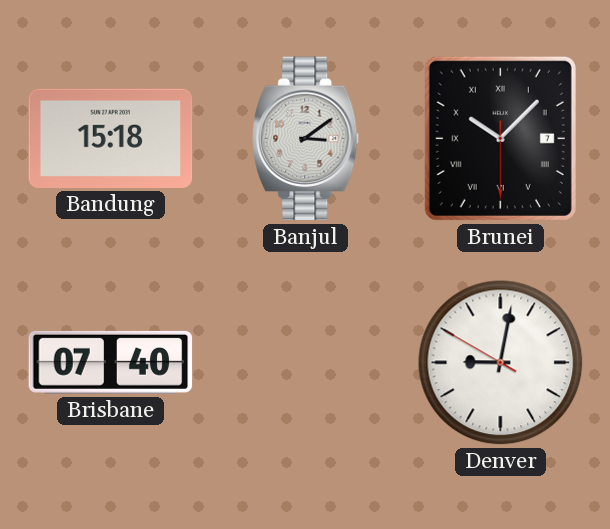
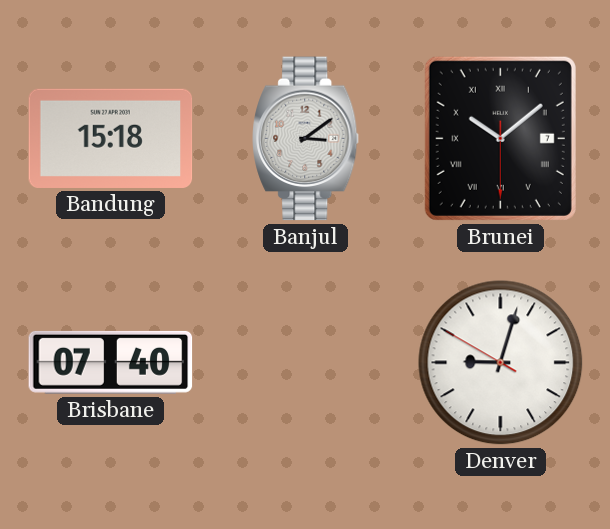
Brunei: 10:07 -> 10:08 (500, 138)
Denver: 9:01 -> 9:02 (501, 363)
